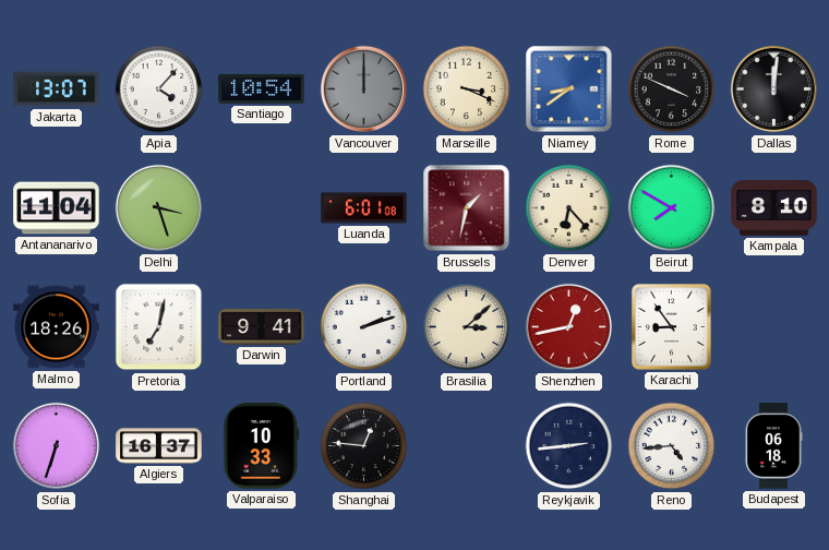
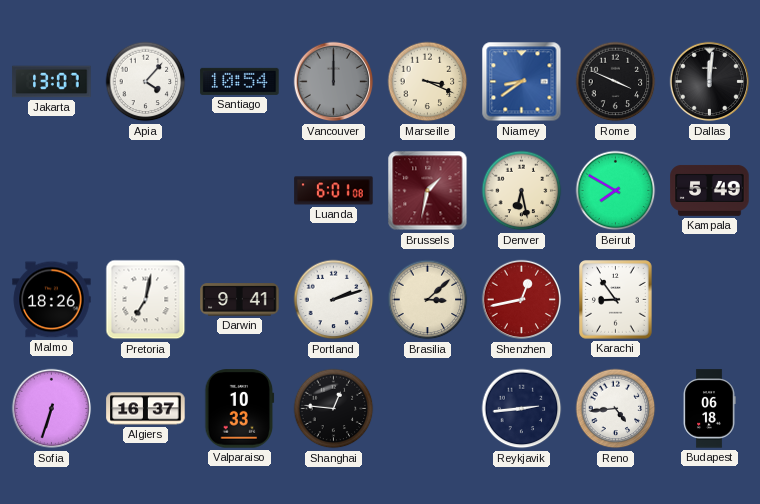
Antananarivo: 11:04 -> none (57, 208)
Delhi: 3:27 -> none (159, 208)
Denver: 6:23 -> 6:28 (522, 191)
Kampala: 8:10 -> 5:49 (710, 191)
